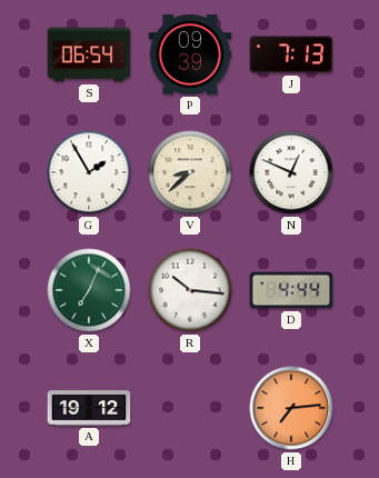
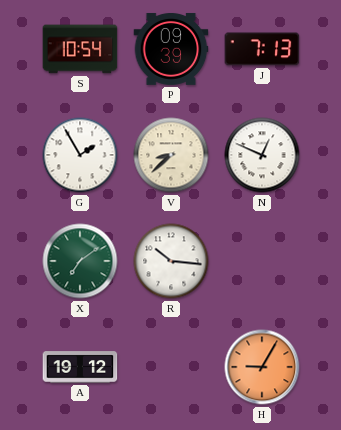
S: 06:54 -> 10:54 (80, 49)
X: 7:04 -> 7:09 (80, 261)
D: 4:44 -> none (291, 290)
H: 7:14 -> 9:05 (262, 367)
